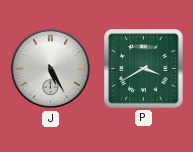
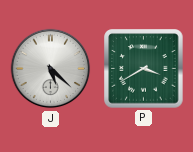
J: 5:25 -> 5:22 (51, 69)
